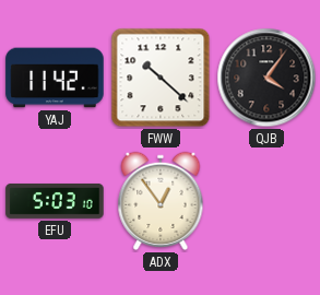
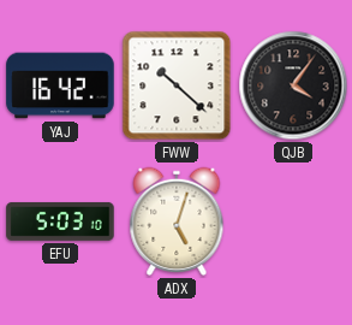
YAJ: 11:42 -> 16:42 (60, 85)
ADX: 12:54 -> 5:03 (177, 221)
